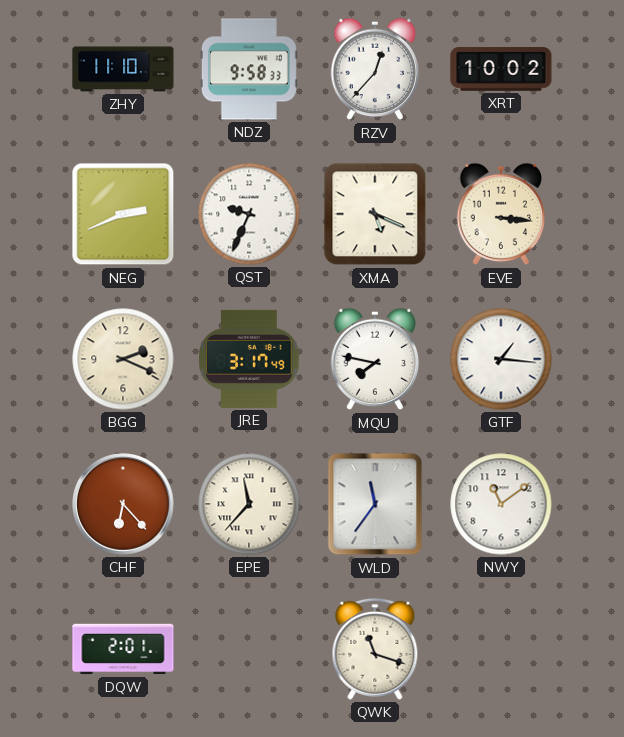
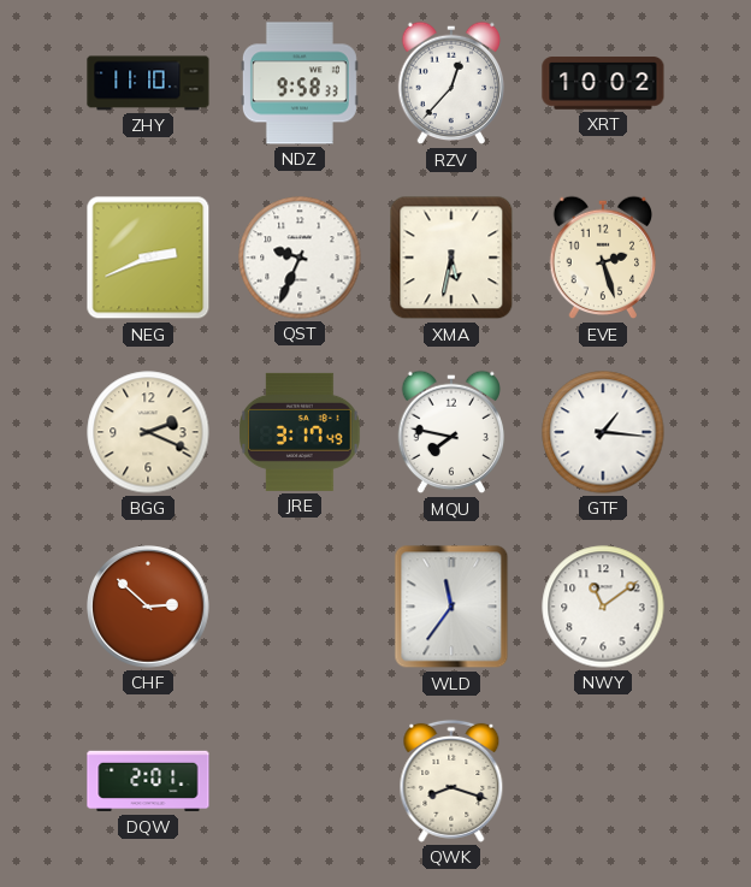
XMA: 5:19 -> 5:32 (451, 258)
EVE: 3:16 -> 2:27 (603, 258)
CHF: 6:23 -> 2:52 (148, 607)
EPE: 11:37 -> none (249, 504)
QWK: 11:18 -> 8:18 (451, 781)
